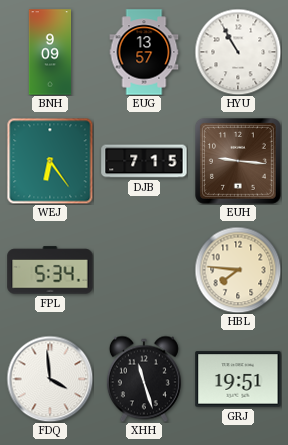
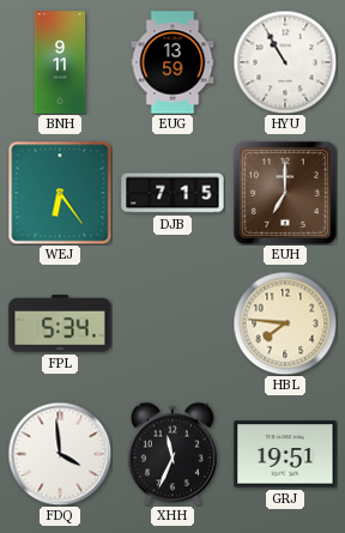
BNH: 9:09 -> 9:11 (60, 62)
EUG: 13:57 -> 13:59 (172, 62)
EUH: 9:16 -> 7:00 (285, 193)
XHH: 11:27 -> 11:34 (172, 454)
